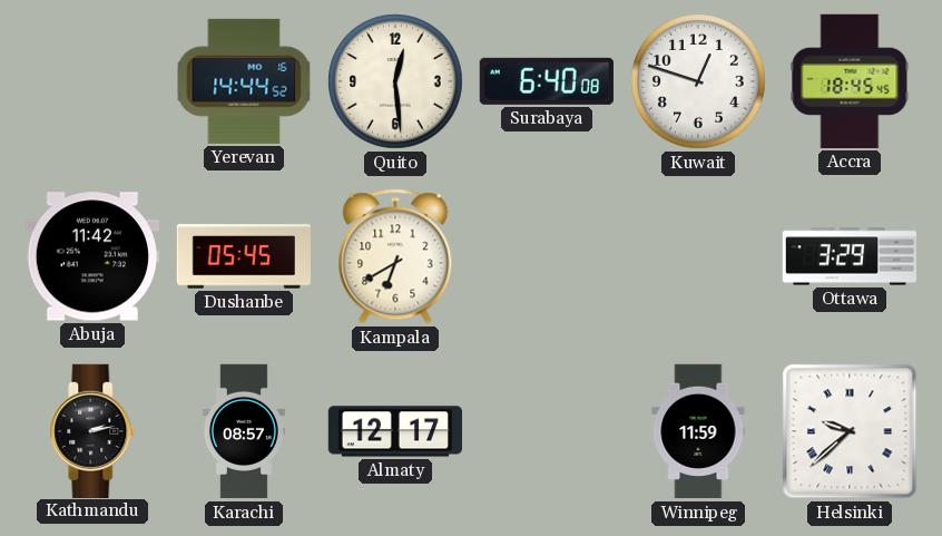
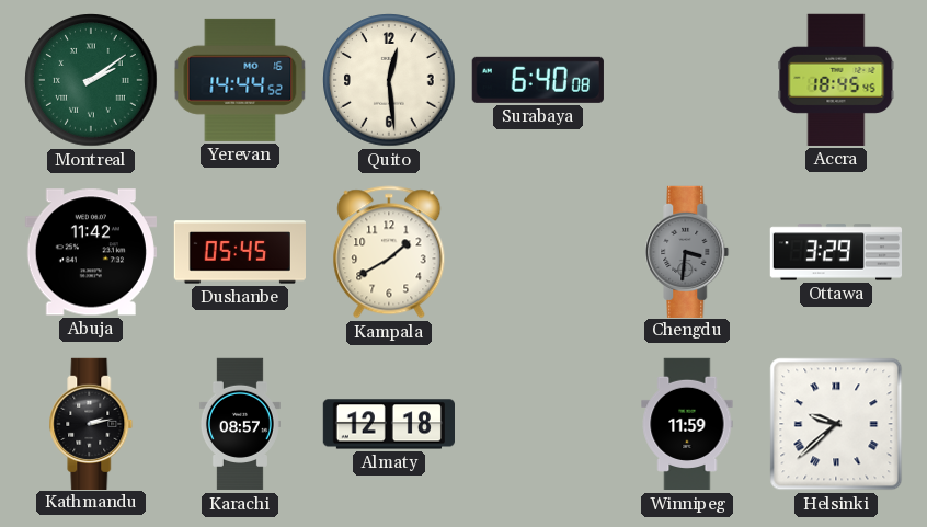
Montreal: none -> 2:09 (91, 80)
Kuwait: 12:48 -> none (698, 81)
Kampala: 6:40 -> 1:40 (389, 252)
Chengdu: none -> 3:31 (687, 251)
Almaty: 12:17 -> 12:18 (388, 424)
